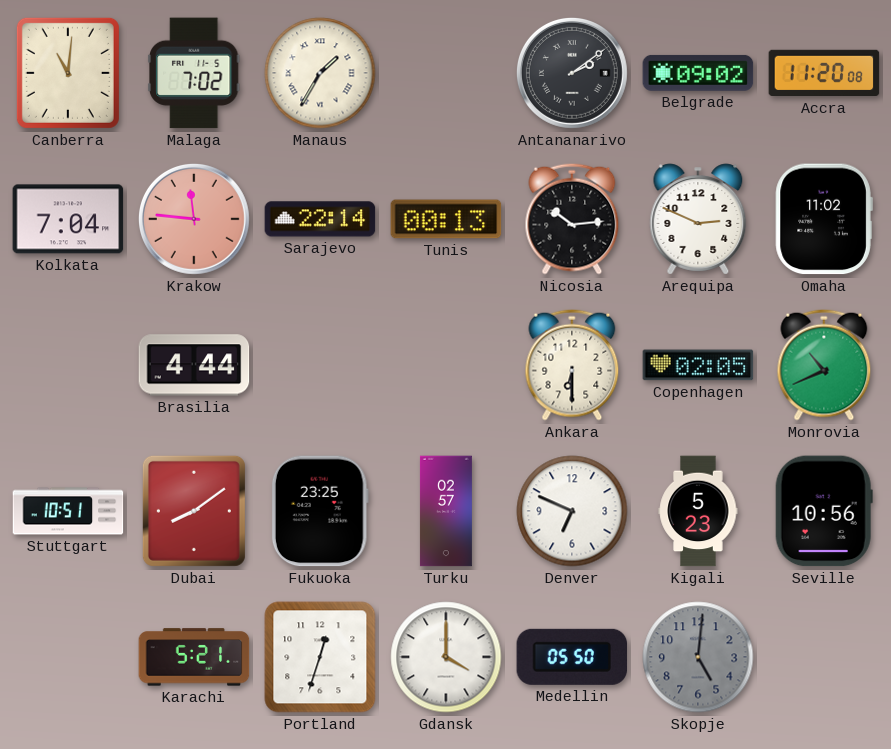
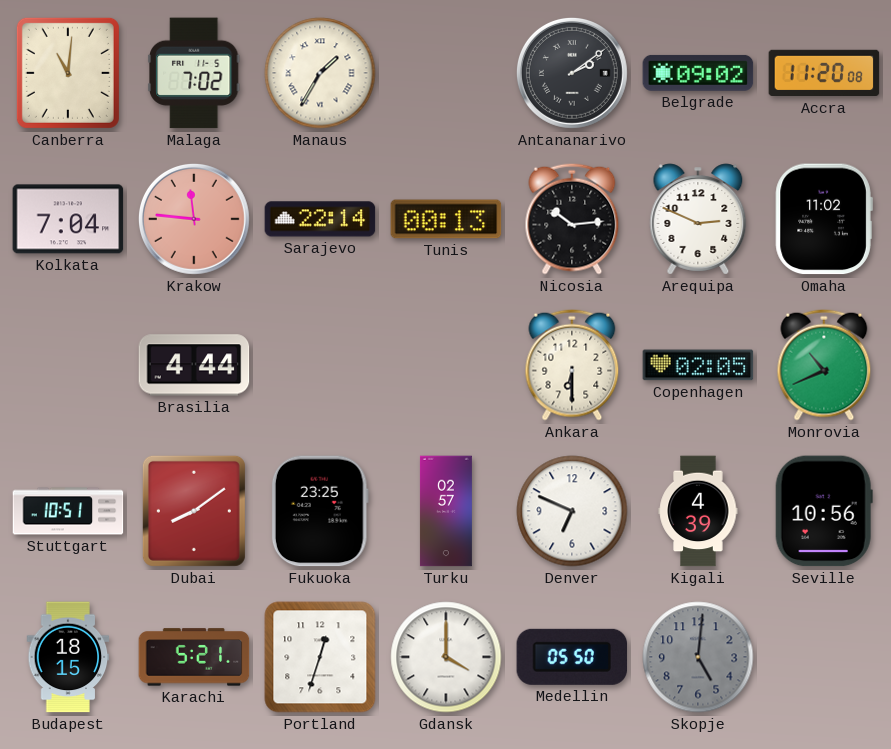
Kigali: 5:23 -> 4:39 (698, 511)
Budapest: none -> 18:15 (68, 657)
